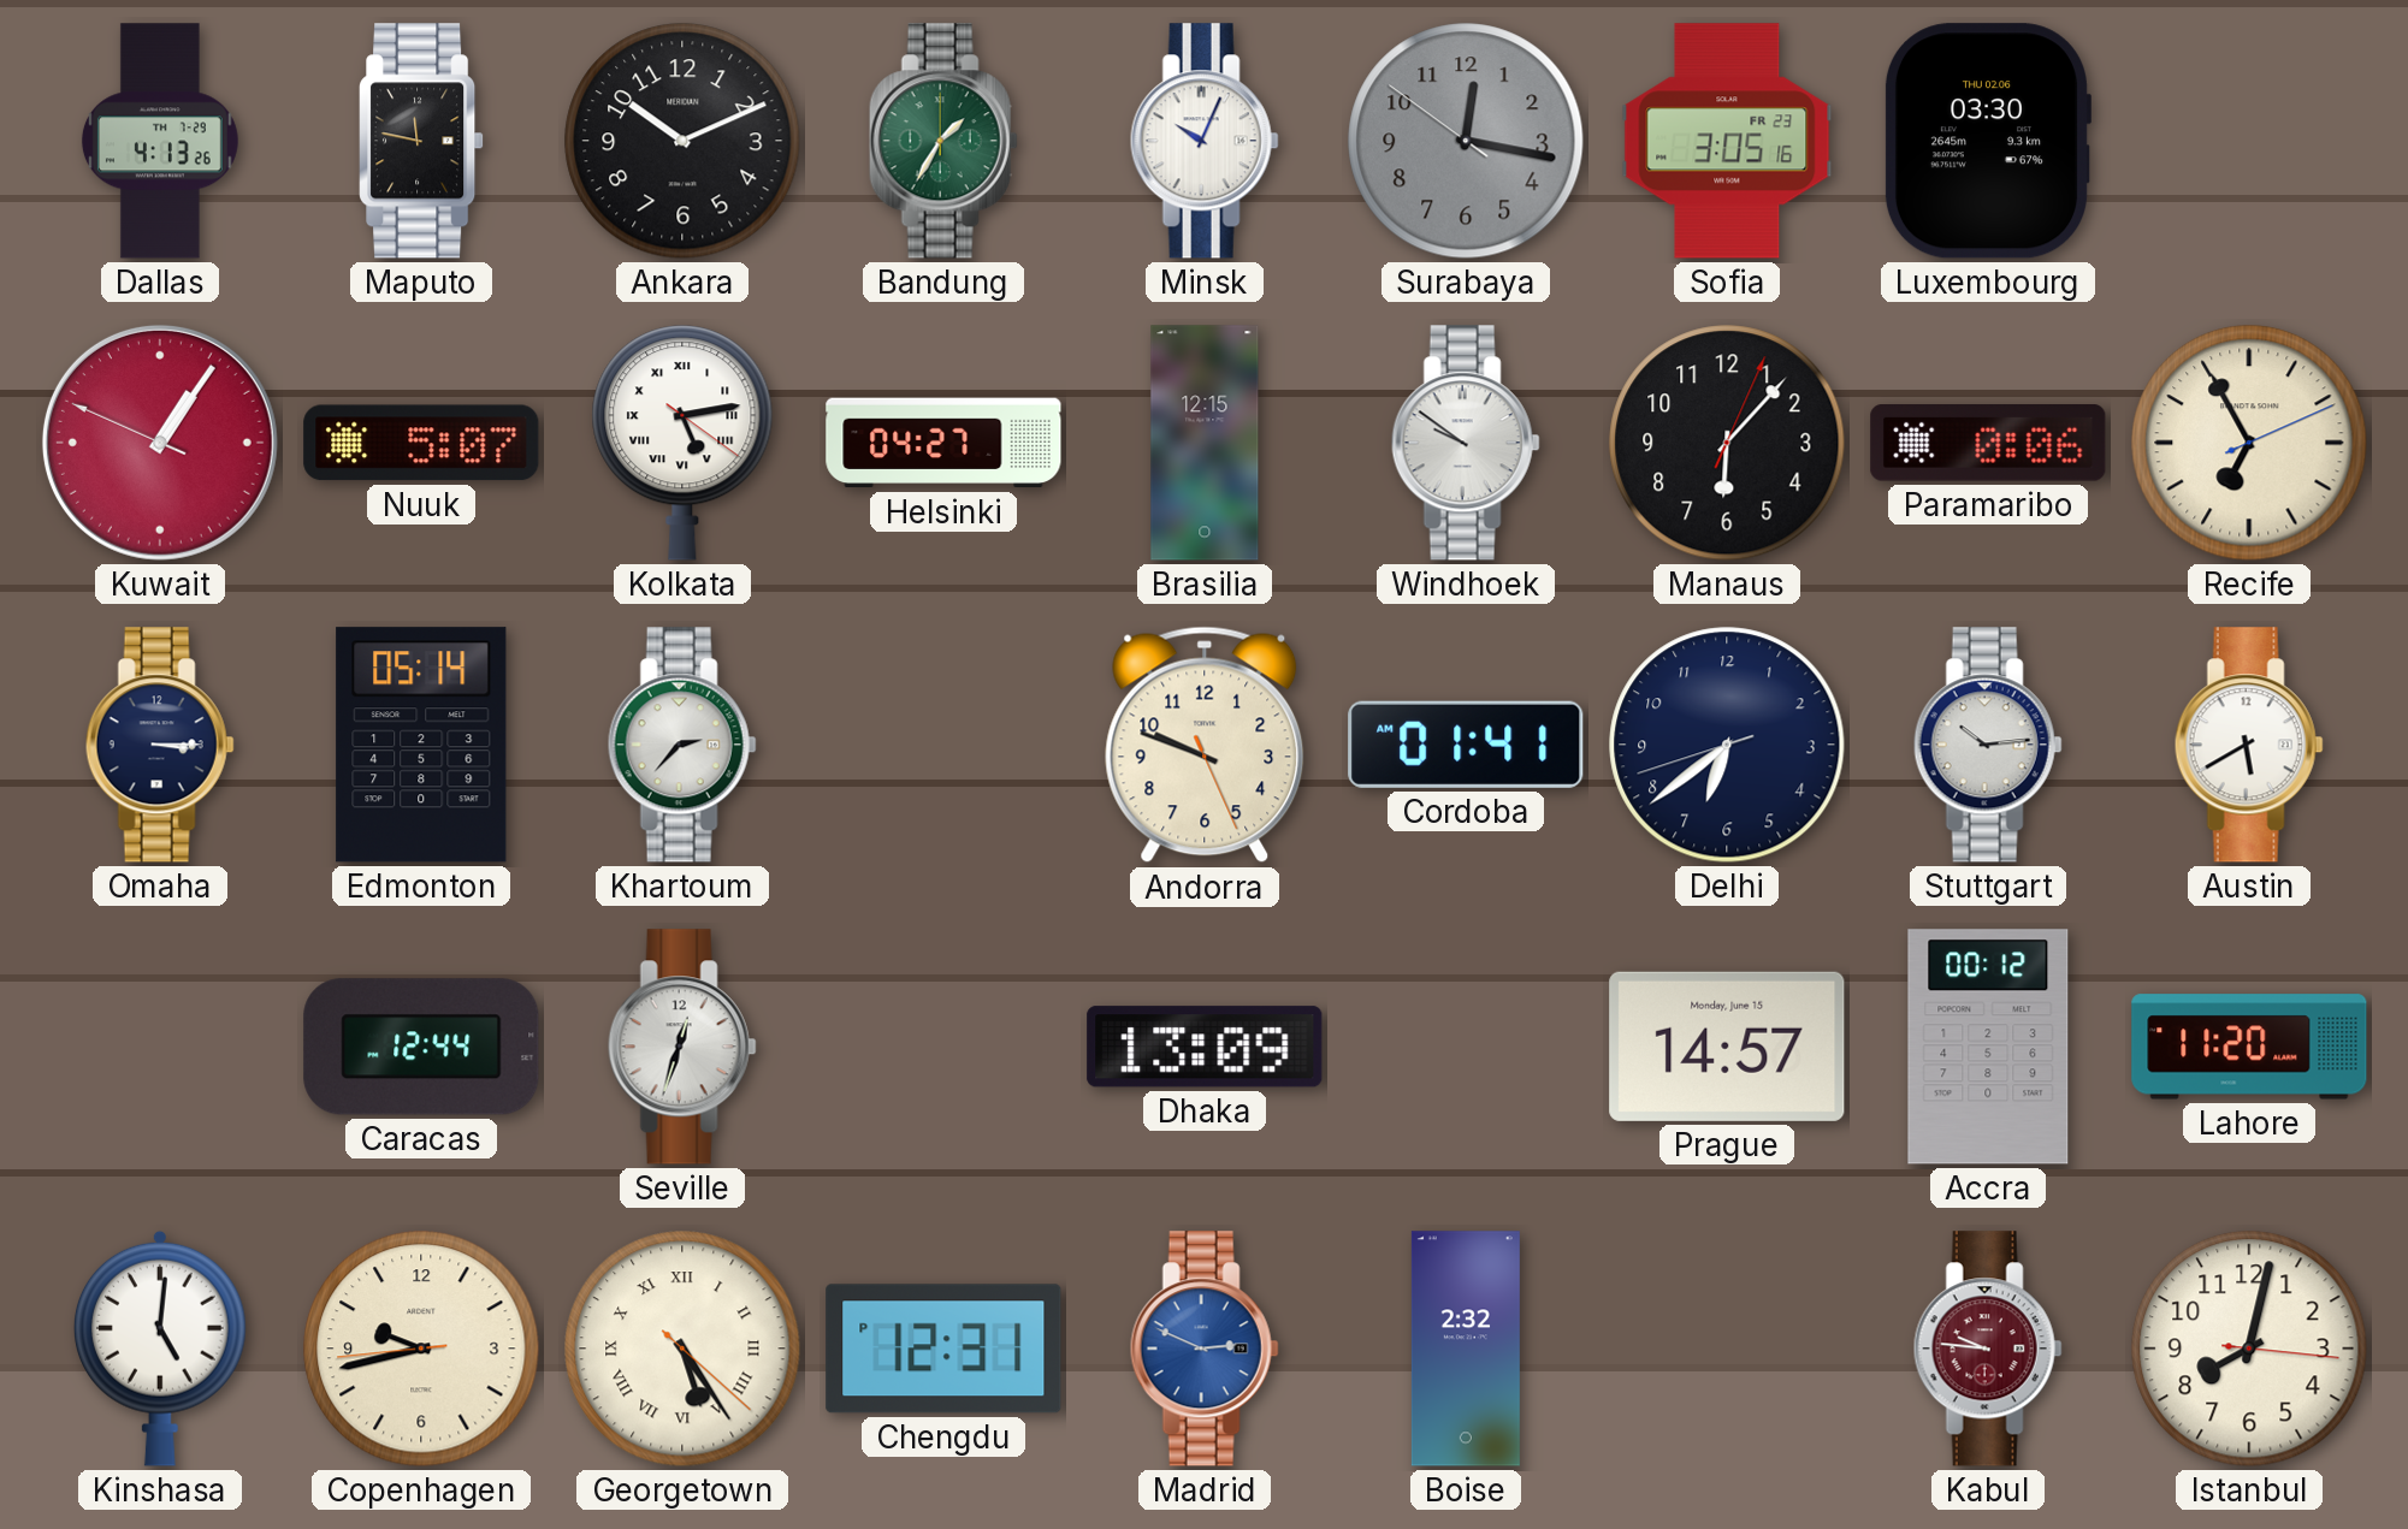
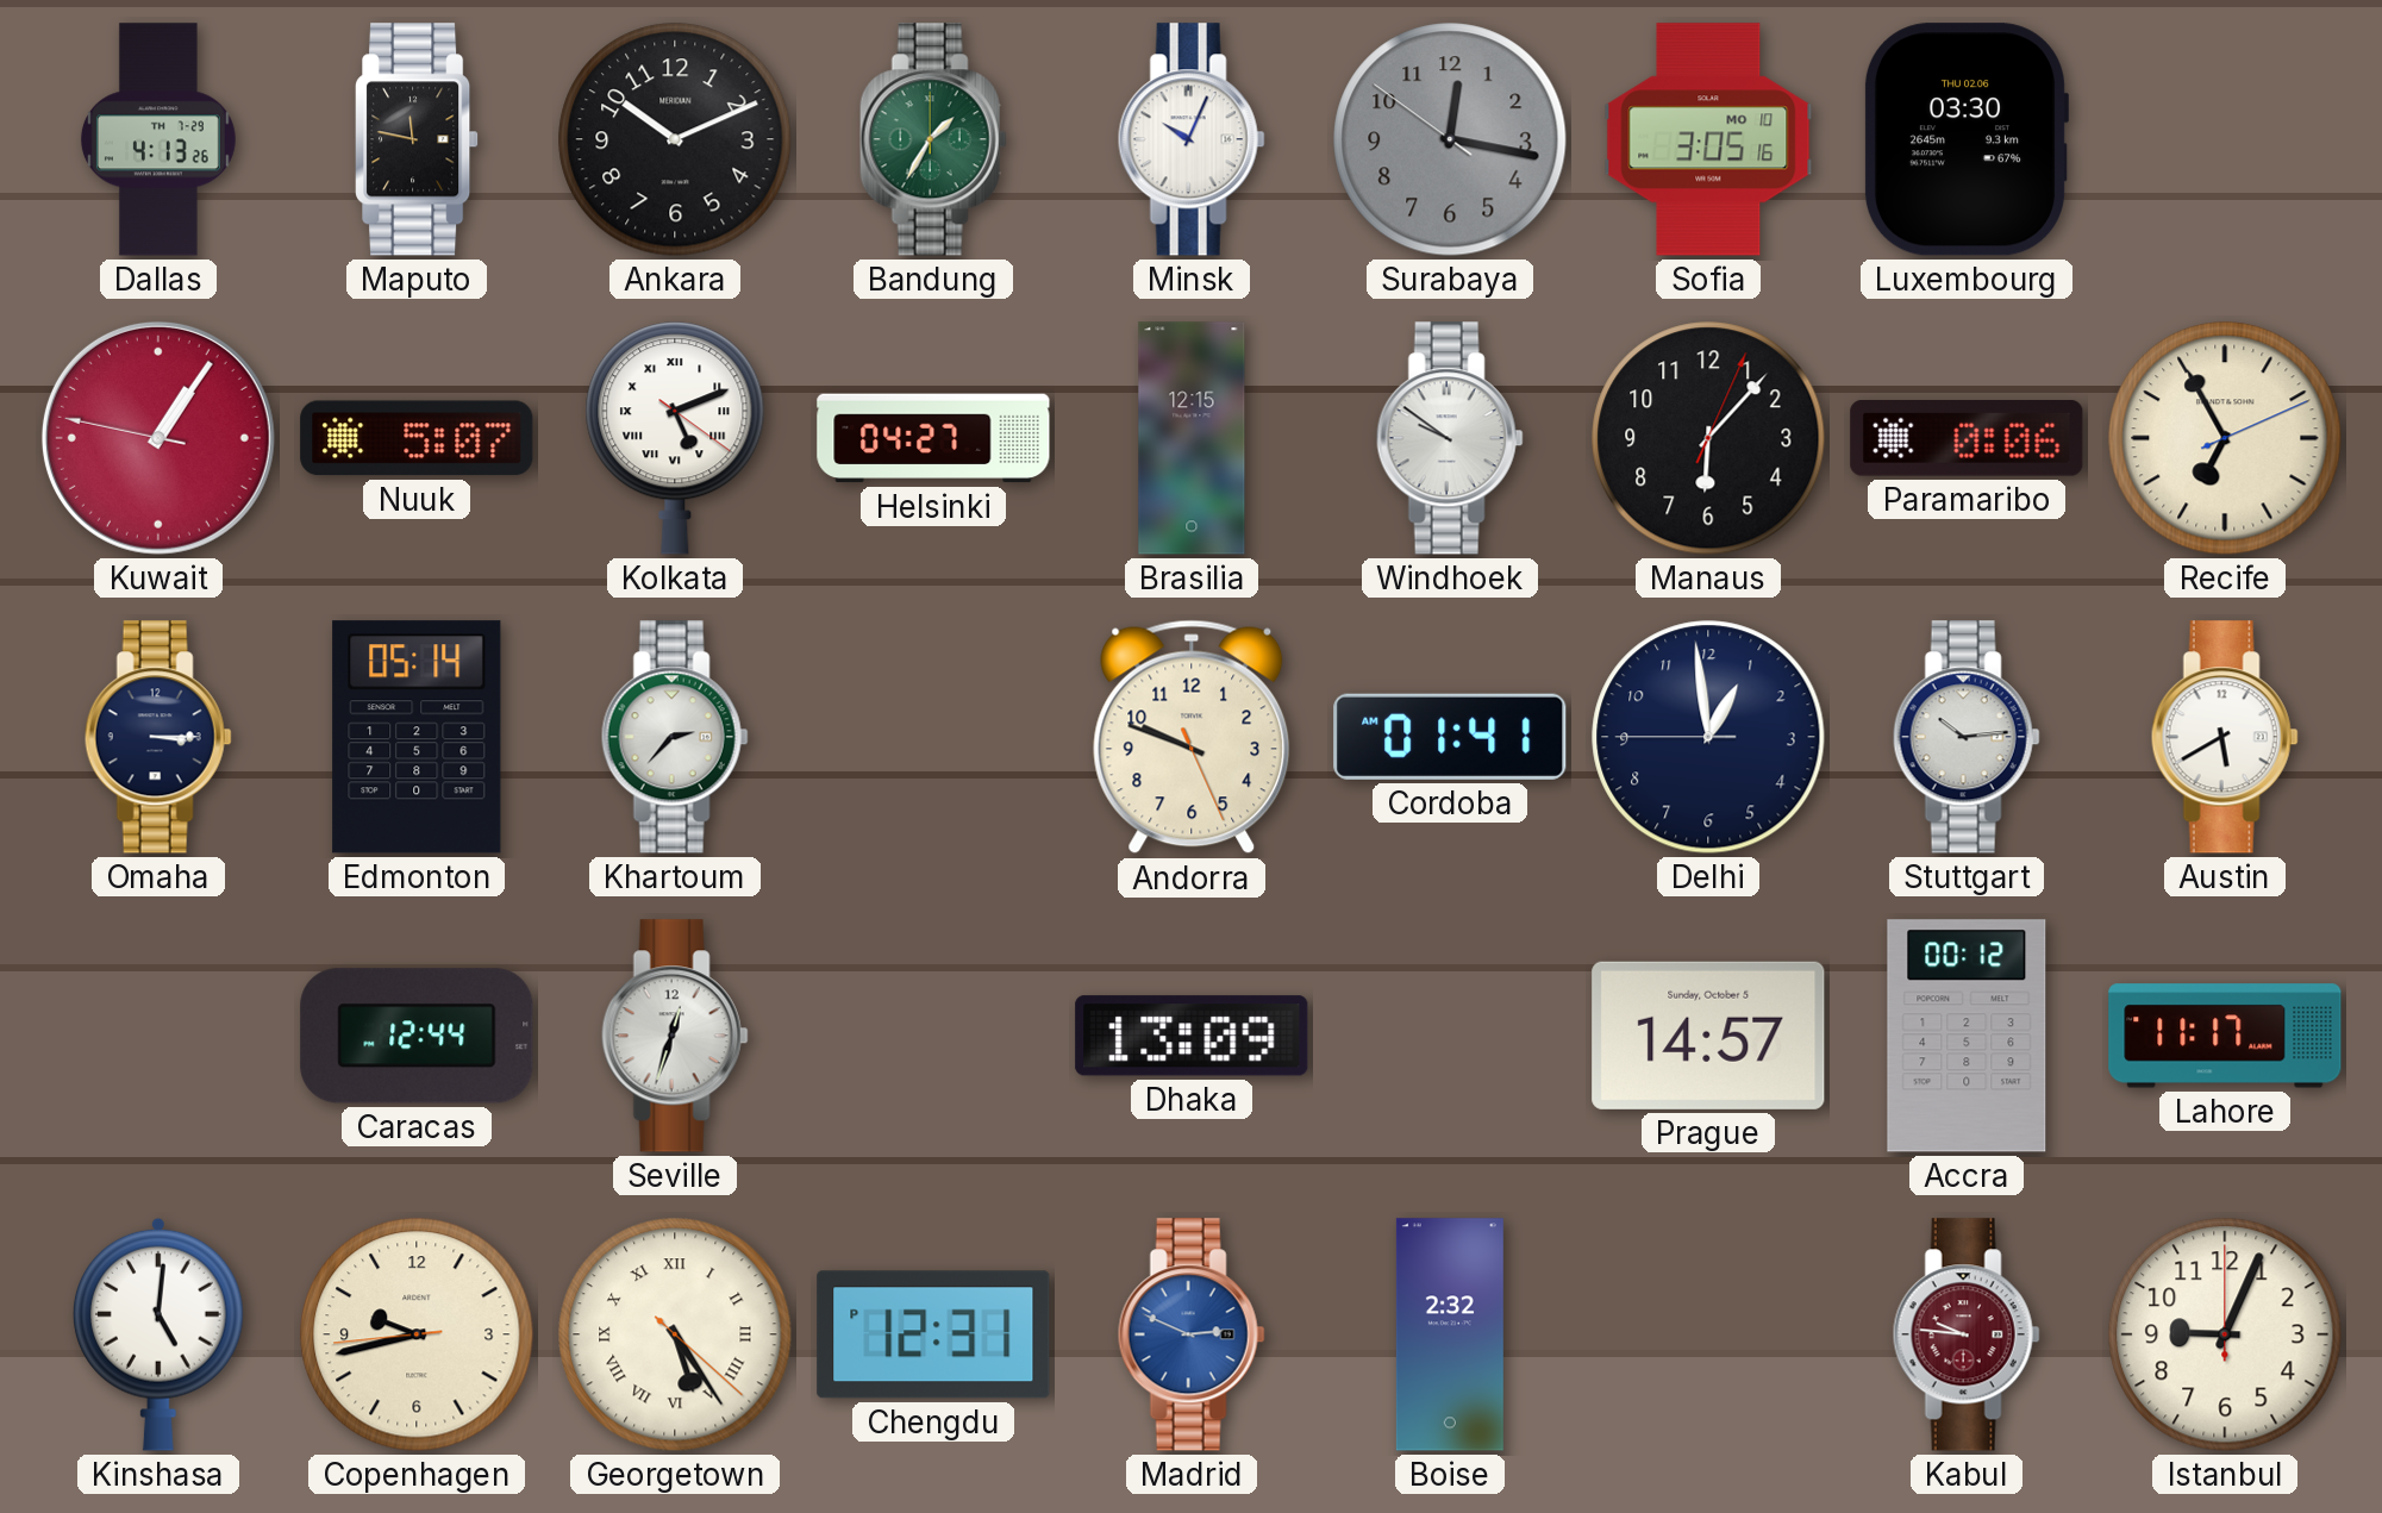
Sofia date: FR 23 -> MO 10 (1708, 139)
Kuwait: 1:05:49 -> 1:05:47 (158, 438)
Kolkata: 5:13 -> 5:11 (675, 438)
Delhi: 6:38 -> 12:58 (1708, 737)
Prague date: Monday, June 15 -> Sunday, October 5 (1708, 1036)
Lahore: 11:20 -> 11:17 (2225, 1036)
Istanbul: 8:02 -> 9:04 (2225, 1334)
